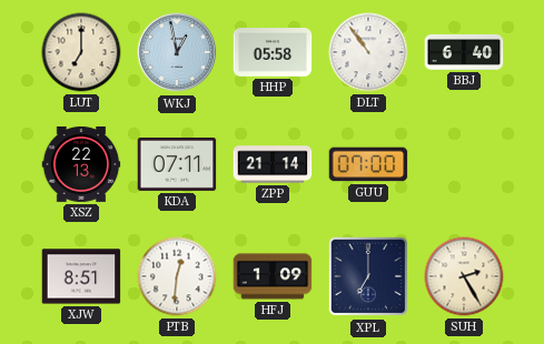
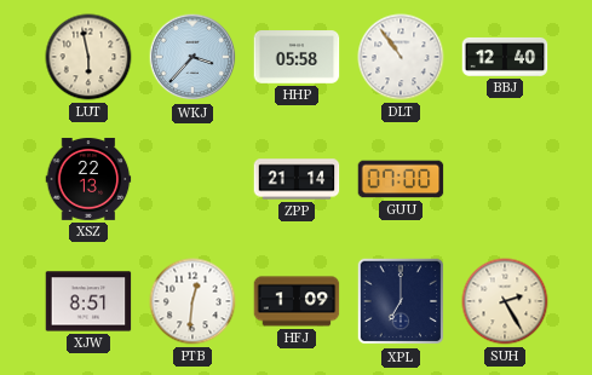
LUT: 7:00 -> 5:58 (88, 57)
WKJ: 12:58 -> 3:37 (192, 57)
BBJ: 6:40 -> 12:40 (505, 57)
KDA: 07:11 -> none (177, 164)
